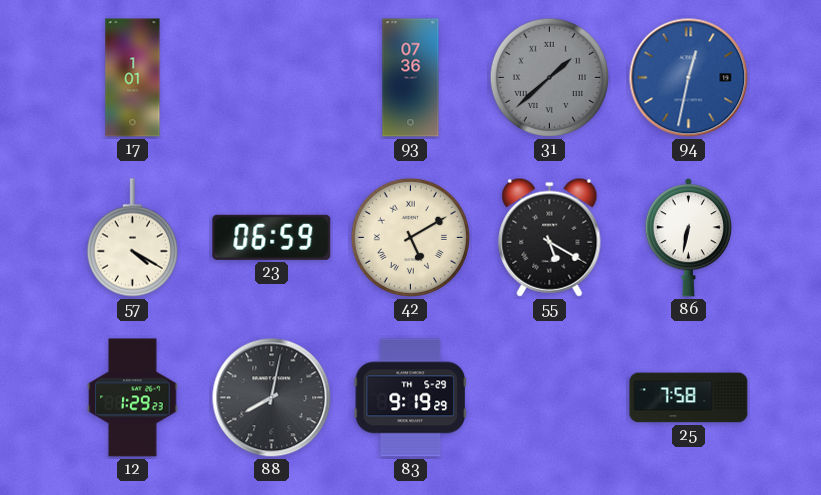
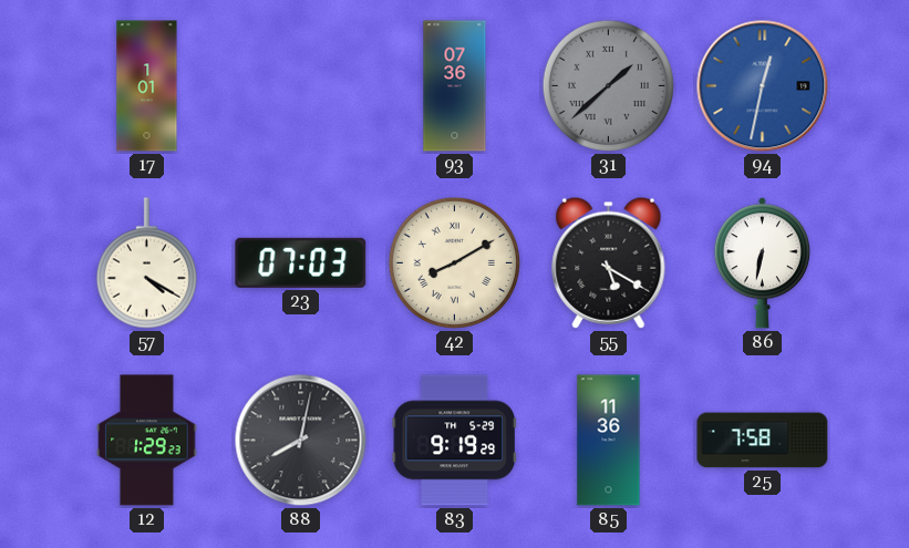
23: 06:59 -> 07:03 (301, 262)
42: 5:10 -> 8:10 (454, 262)
85: none -> 11:36 (609, 441)
